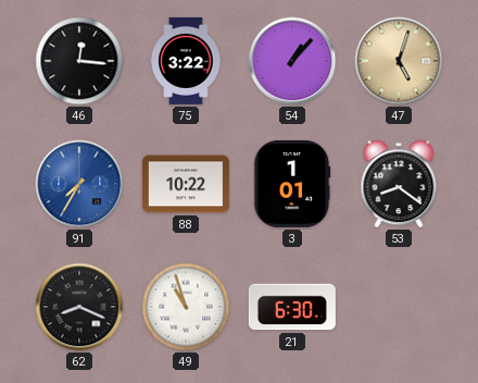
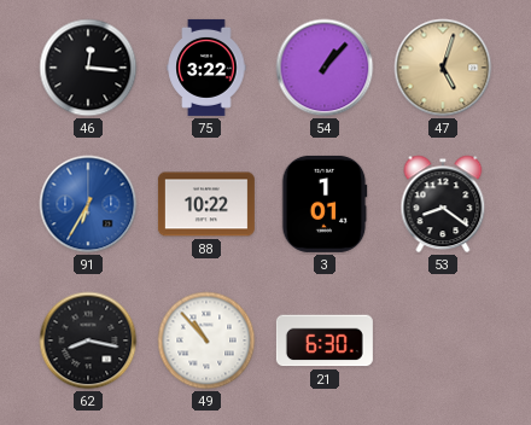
91: 7:35 -> 6:35 (88, 204)
62: 8:19 -> 8:17 (88, 340)
49: 10:57 -> 10:53 (206, 340)
